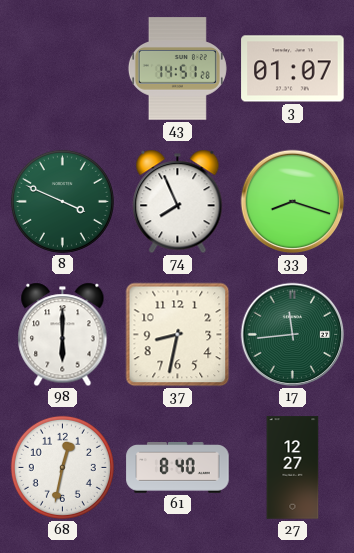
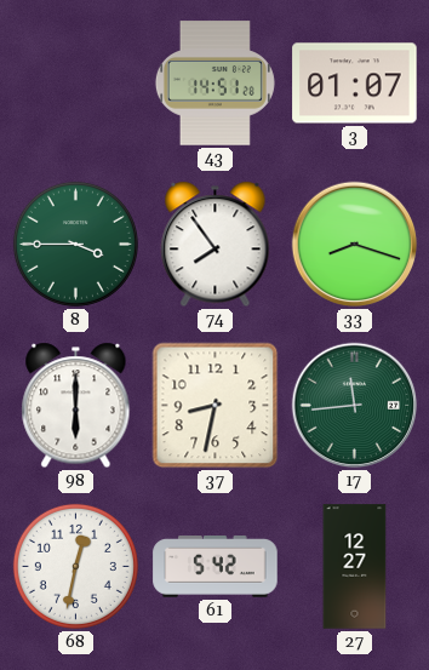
8: 3:49 -> 3:45 (75, 244)
74: 7:56 -> 7:54 (216, 245)
61: 8:40 -> 5:42 (216, 567)
